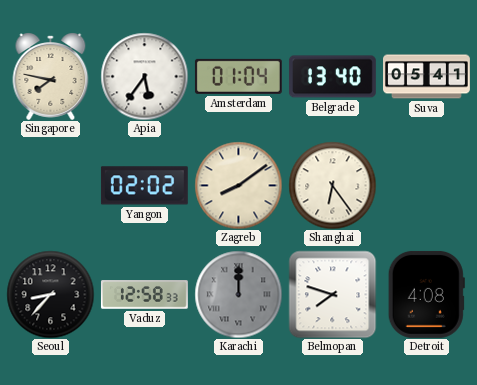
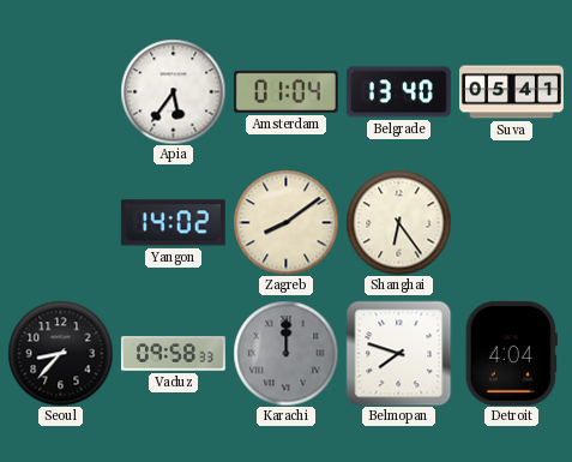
Singapore: 7:47 -> none (51, 76)
Yangon: 02:02 -> 14:02 (173, 223)
Vaduz: 12:58 -> 09:58 (173, 354)
Detroit: 4:08 -> 4:04 (511, 353)
